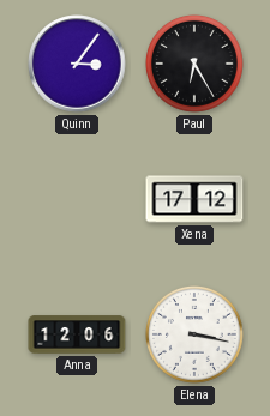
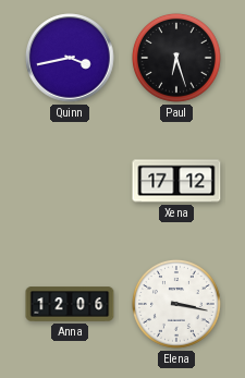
Quinn: 3:06 -> 3:43 (70, 58)
Paul: 6:25 -> 6:27 (176, 58)
